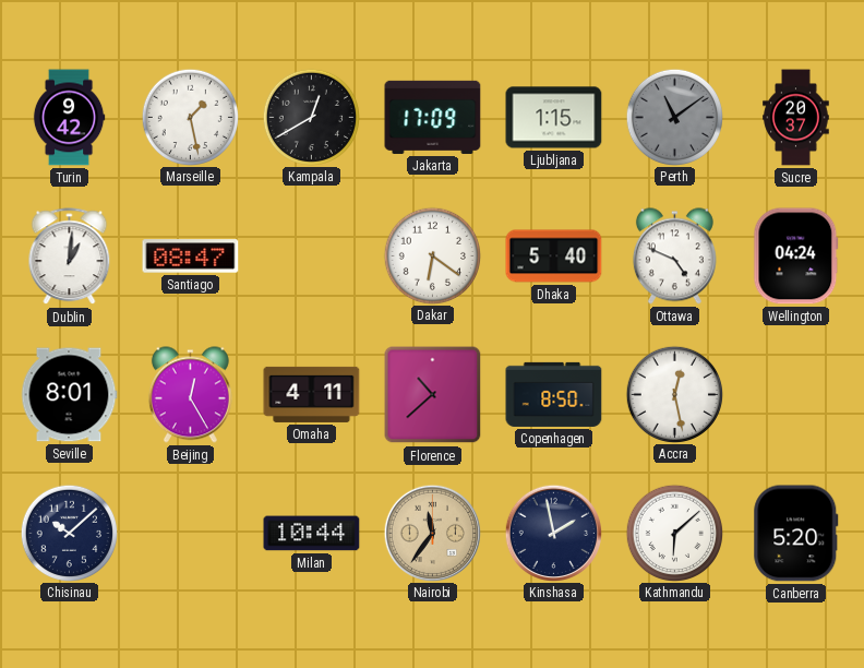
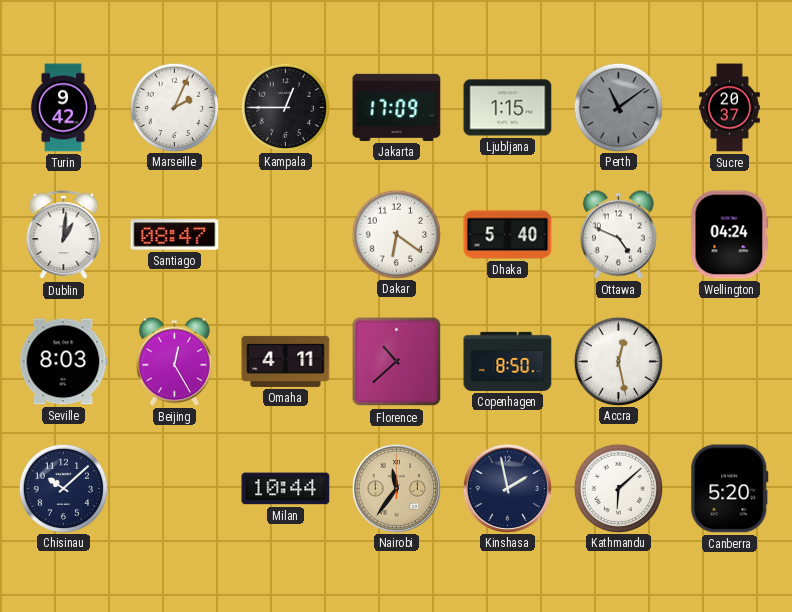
Marseille: 1:28 -> 2:04 (174, 107)
Kampala: 12:40 -> 12:45 (285, 107)
Seville: 8:01 -> 8:03 (63, 362)
